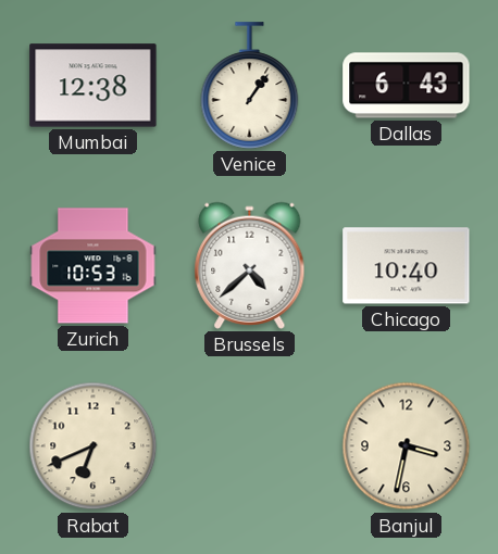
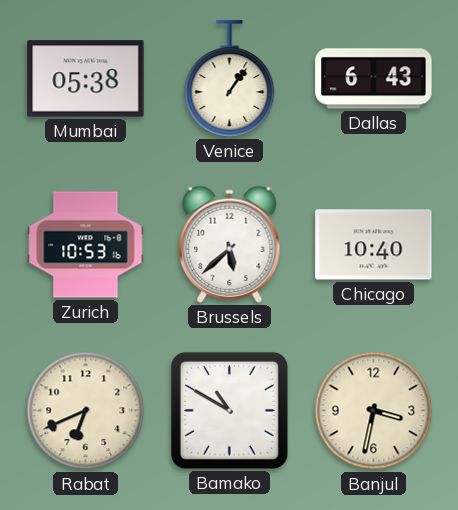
Mumbai: 12:38 -> 05:38 (86, 79)
Brussels: 4:38 -> 5:38 (230, 244)
Bamako: none -> 10:50 (229, 410)
